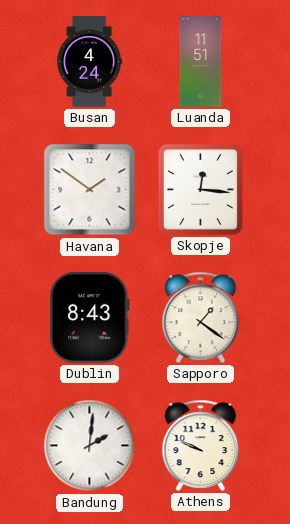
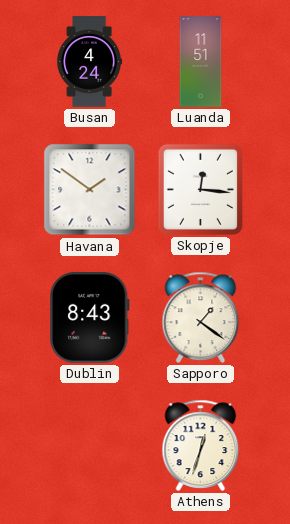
Bandung: 2:01 -> none (90, 446)
Athens: 9:49 -> 12:33 (201, 445)
